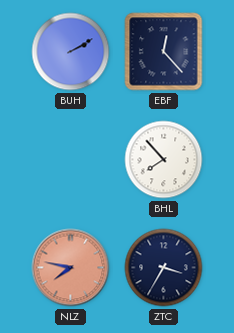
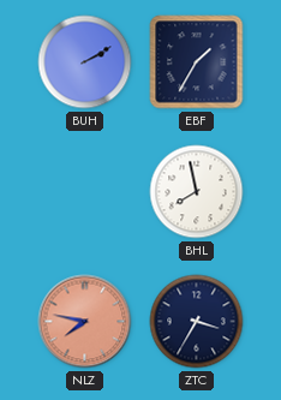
EBF: 12:23 -> 1:35 (197, 62)
BHL: 7:53 -> 7:58 (197, 192)
